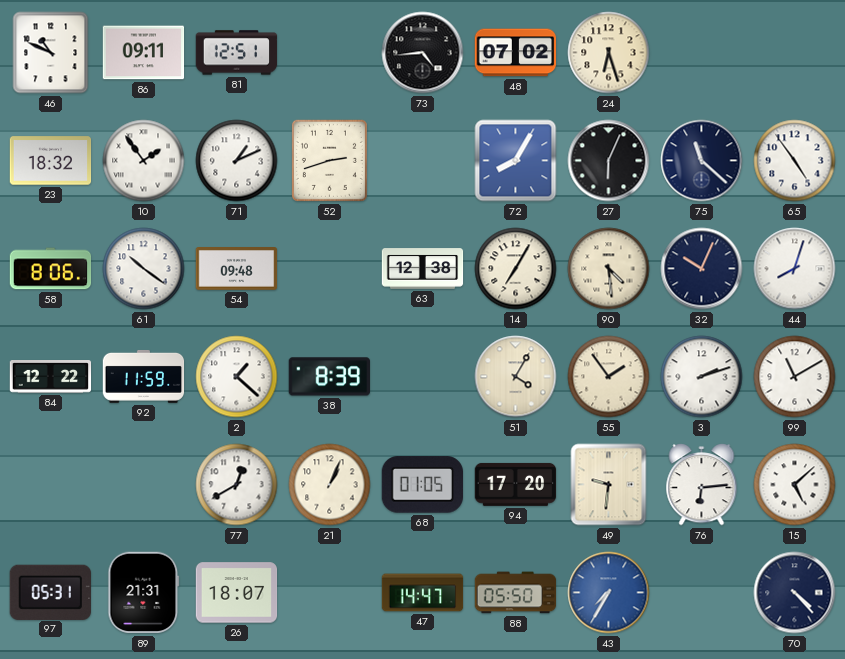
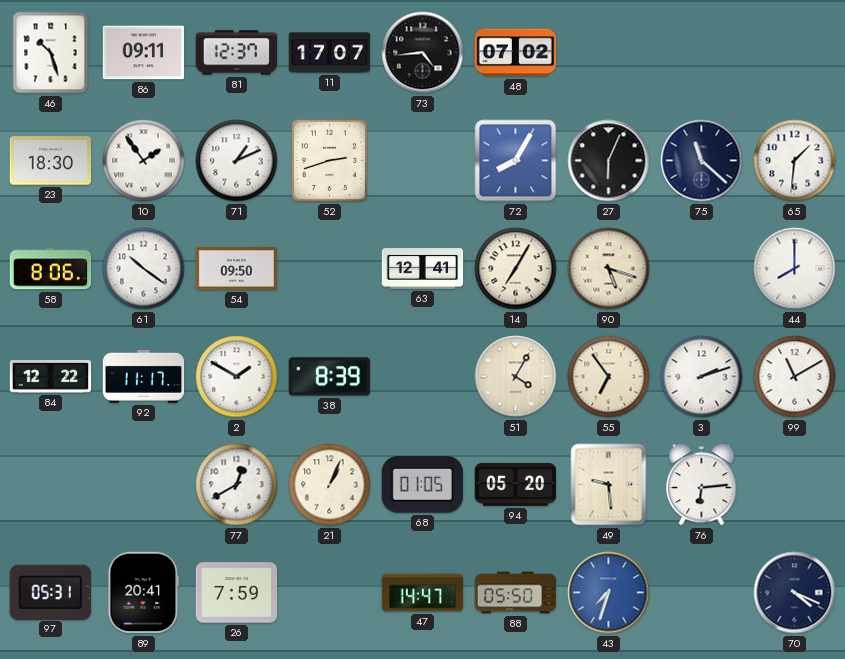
46: 10:49 -> 10:27 (51, 53)
81: 12:51 -> 12:37 (237, 53)
11: none -> 17:07 (330, 53)
24: 6:27 -> none (609, 53)
23: 18:32 -> 18:30 (51, 161)
65: 4:54 -> 1:31 (795, 161)
54: 09:48 -> 09:50 (237, 269)
63: 12:38 -> 12:41 (423, 269)
90: 4:29 -> 5:18 (609, 269)
32: 10:04 -> none (702, 269)
44: 8:03 -> 8:00 (795, 269)
92: 11:59 -> 11:17 (144, 376)
2: 1:22 -> 1:50 (237, 377)
55: 1:54 -> 6:54 (609, 377)
94: 17:20 -> 05:20 (516, 484)
49: 9:31 -> 9:29 (609, 485)
15: 5:08 -> none (795, 485)
89: 21:31 -> 20:41 (144, 593)
26: 18:07 -> 7:59 (237, 593)
43: 7:35 -> 7:33 (609, 593)
70: 4:23 -> 4:19 (795, 593)
